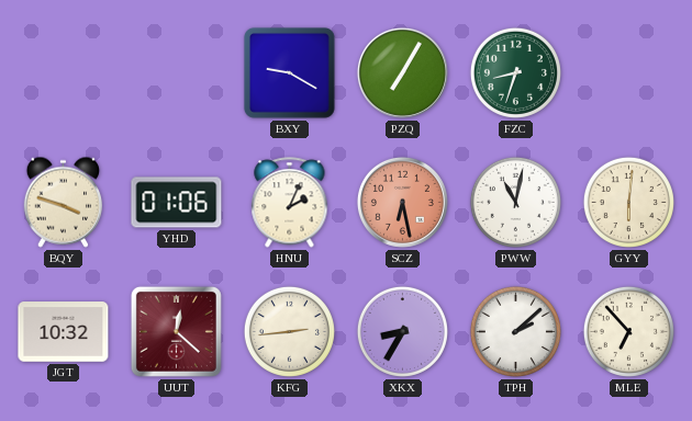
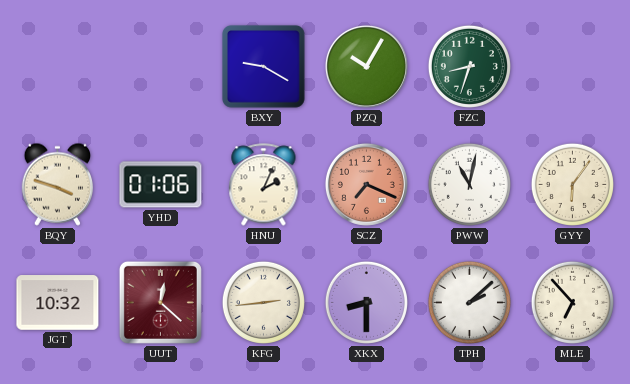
PZQ: 7:05 -> 10:05 (366, 66)
SCZ: 6:28 -> 7:19 (366, 184)
GYY: 6:01 -> 6:06 (572, 184)
XKX: 8:35 -> 8:30 (366, 302)
